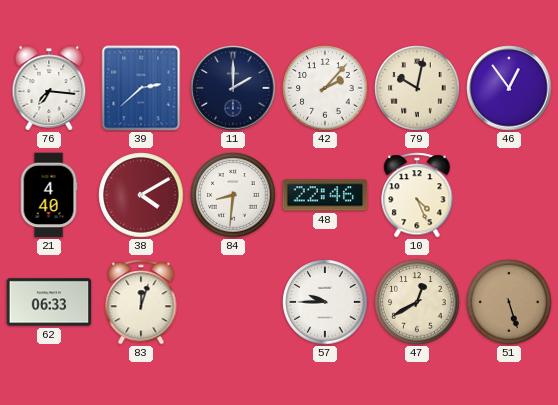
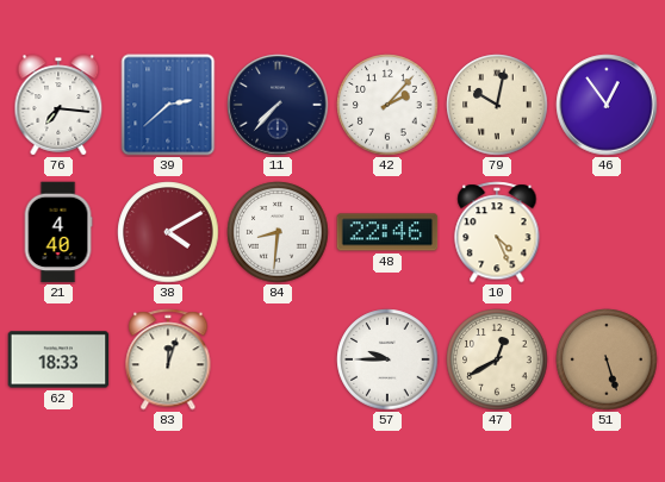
11: 2:00 -> 7:37 (278, 105)
62: 06:33 -> 18:33 (58, 359)
